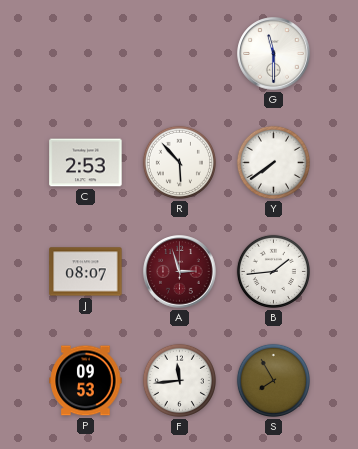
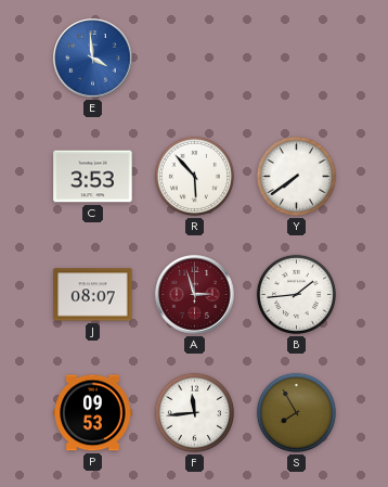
E: none -> 3:59 (93, 59)
G: 11:30 -> none (274, 54)
C: 2:53 -> 3:53 (93, 177)
